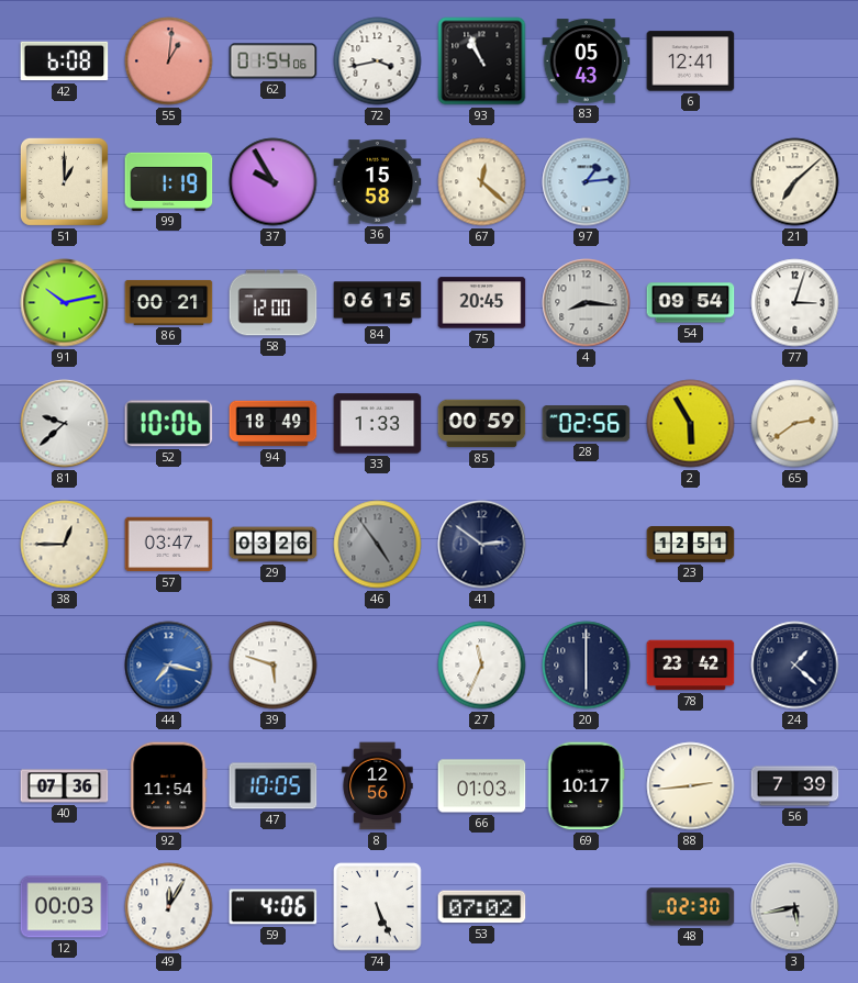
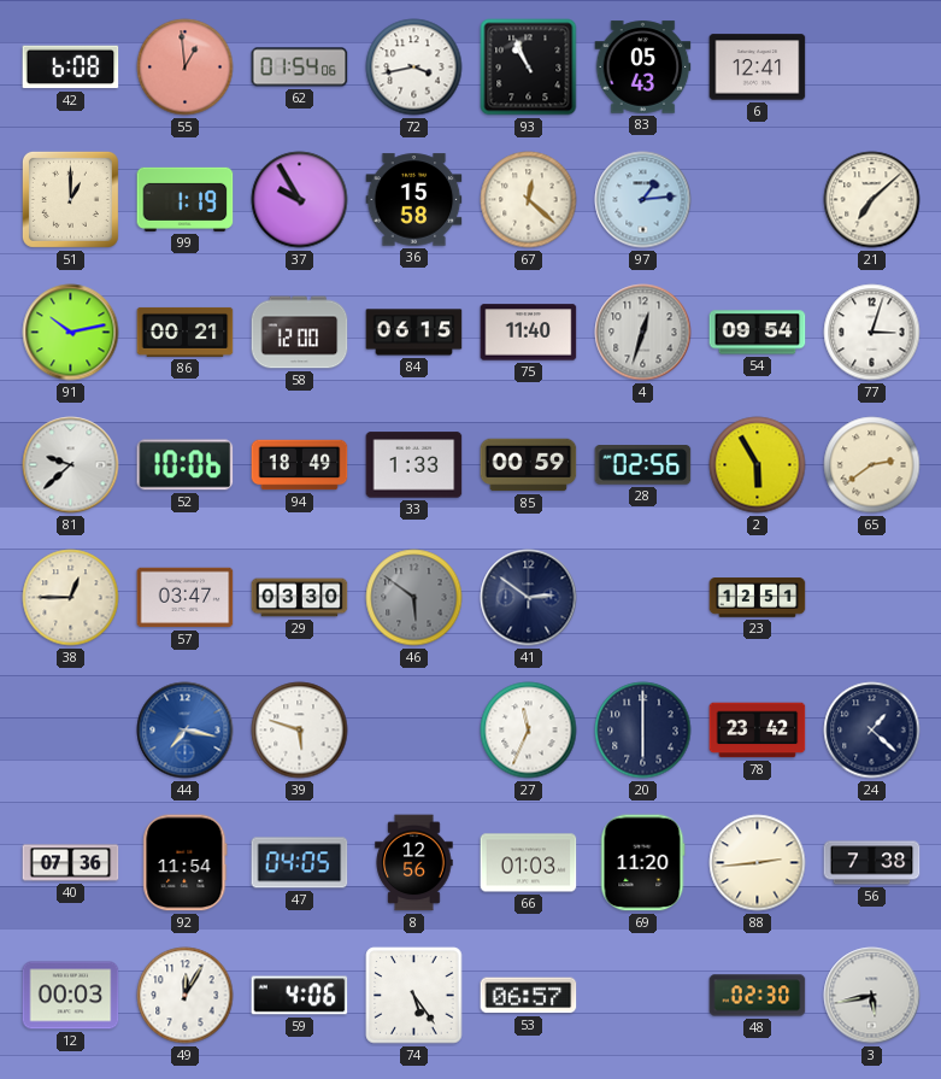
55: 1:01 -> 12:59 (186, 68)
75: 20:45 -> 11:40 (529, 333)
4: 8:16 -> 12:33 (643, 333)
29: 03:26 -> 03:30 (300, 598)
46: 4:54 -> 5:51 (414, 598)
47: 10:05 -> 04:05 (300, 863)
69: 10:17 -> 11:20 (642, 863)
56: 7:39 -> 7:38 (872, 863)
74: 5:26 -> 5:24 (414, 996)
53: 07:02 -> 06:57 (529, 996)
